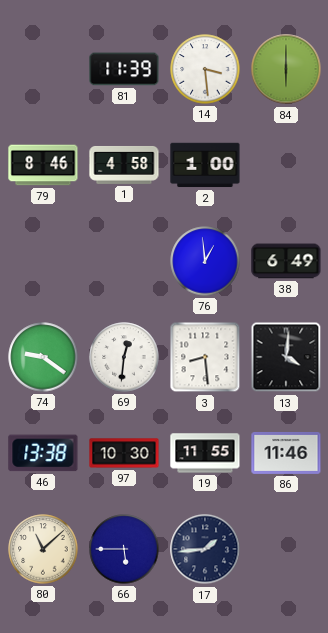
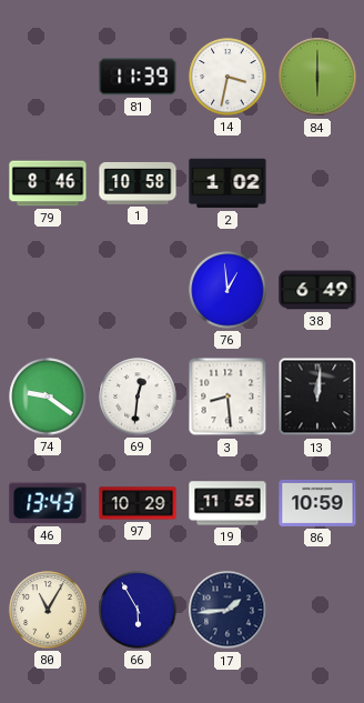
14: 3:29 -> 3:32 (228, 77)
1: 4:58 -> 10:58 (138, 183)
2: 1:00 -> 1:02 (228, 183)
13: 4:01 -> 12:01 (317, 396)
46: 13:38 -> 13:43 (48, 503)
97: 10:30 -> 10:29 (138, 503)
86: 11:46 -> 10:59 (317, 503)
80: 11:08 -> 11:05 (48, 610)
66: 5:45 -> 5:55 (138, 610)
